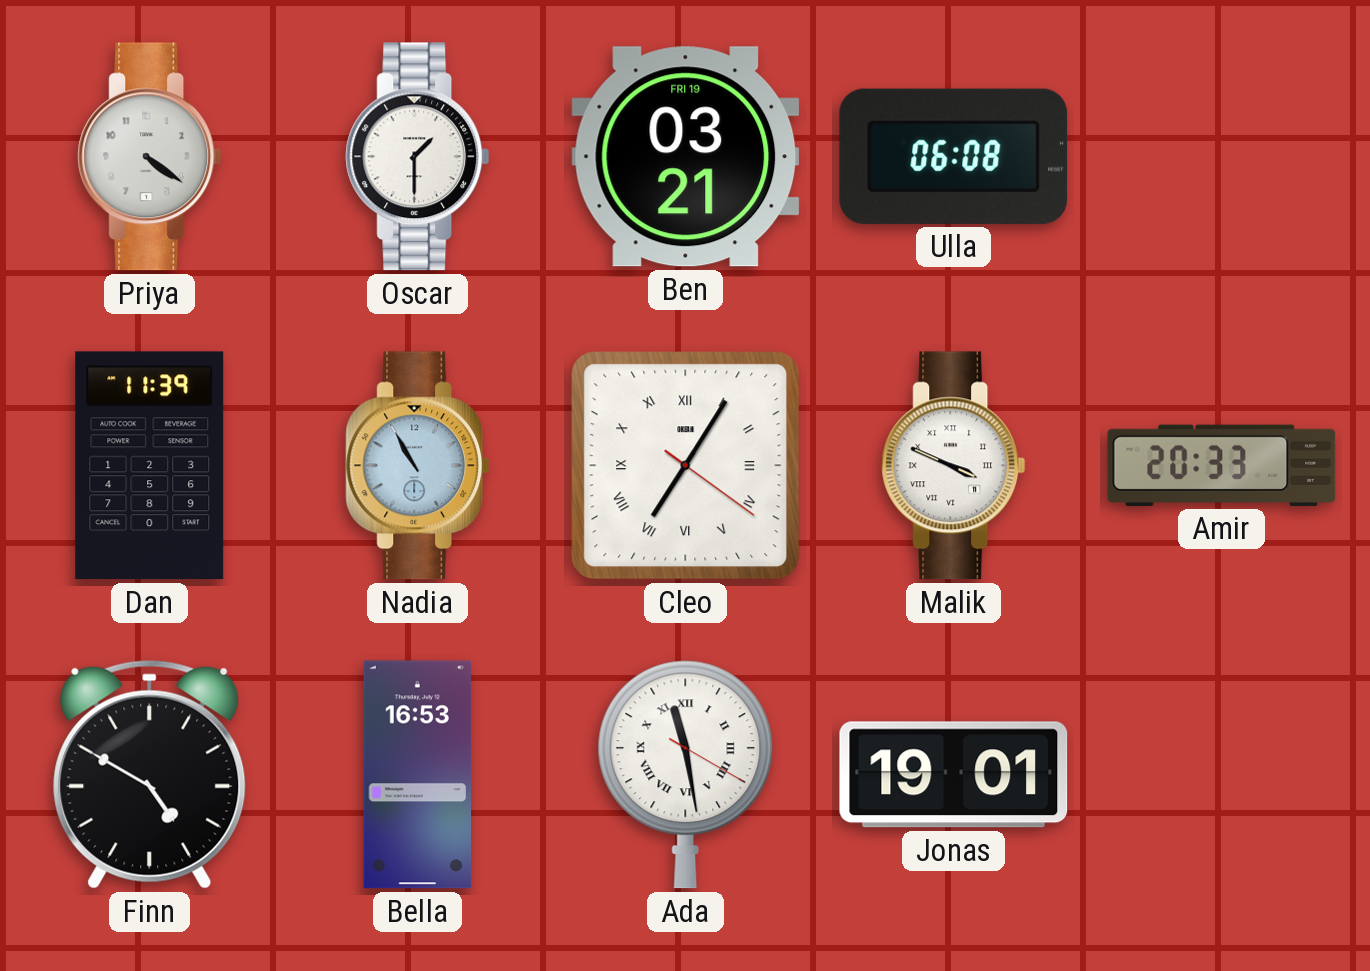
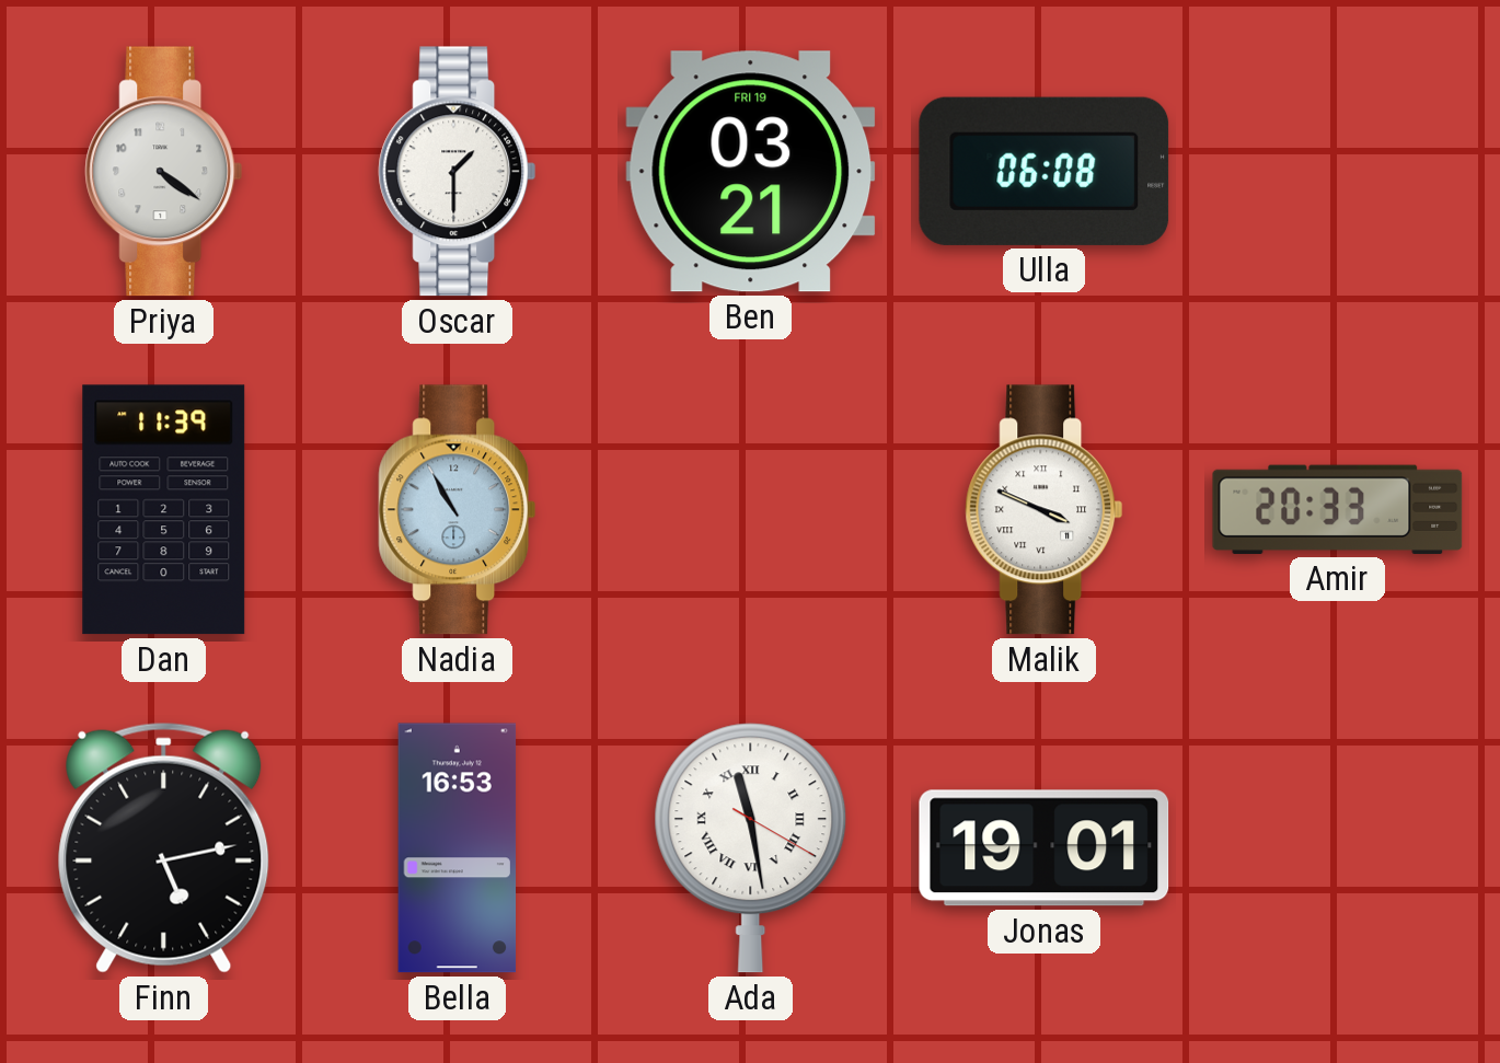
Cleo: 7:05 -> none (686, 466)
Finn: 4:50 -> 5:13 (164, 847)
